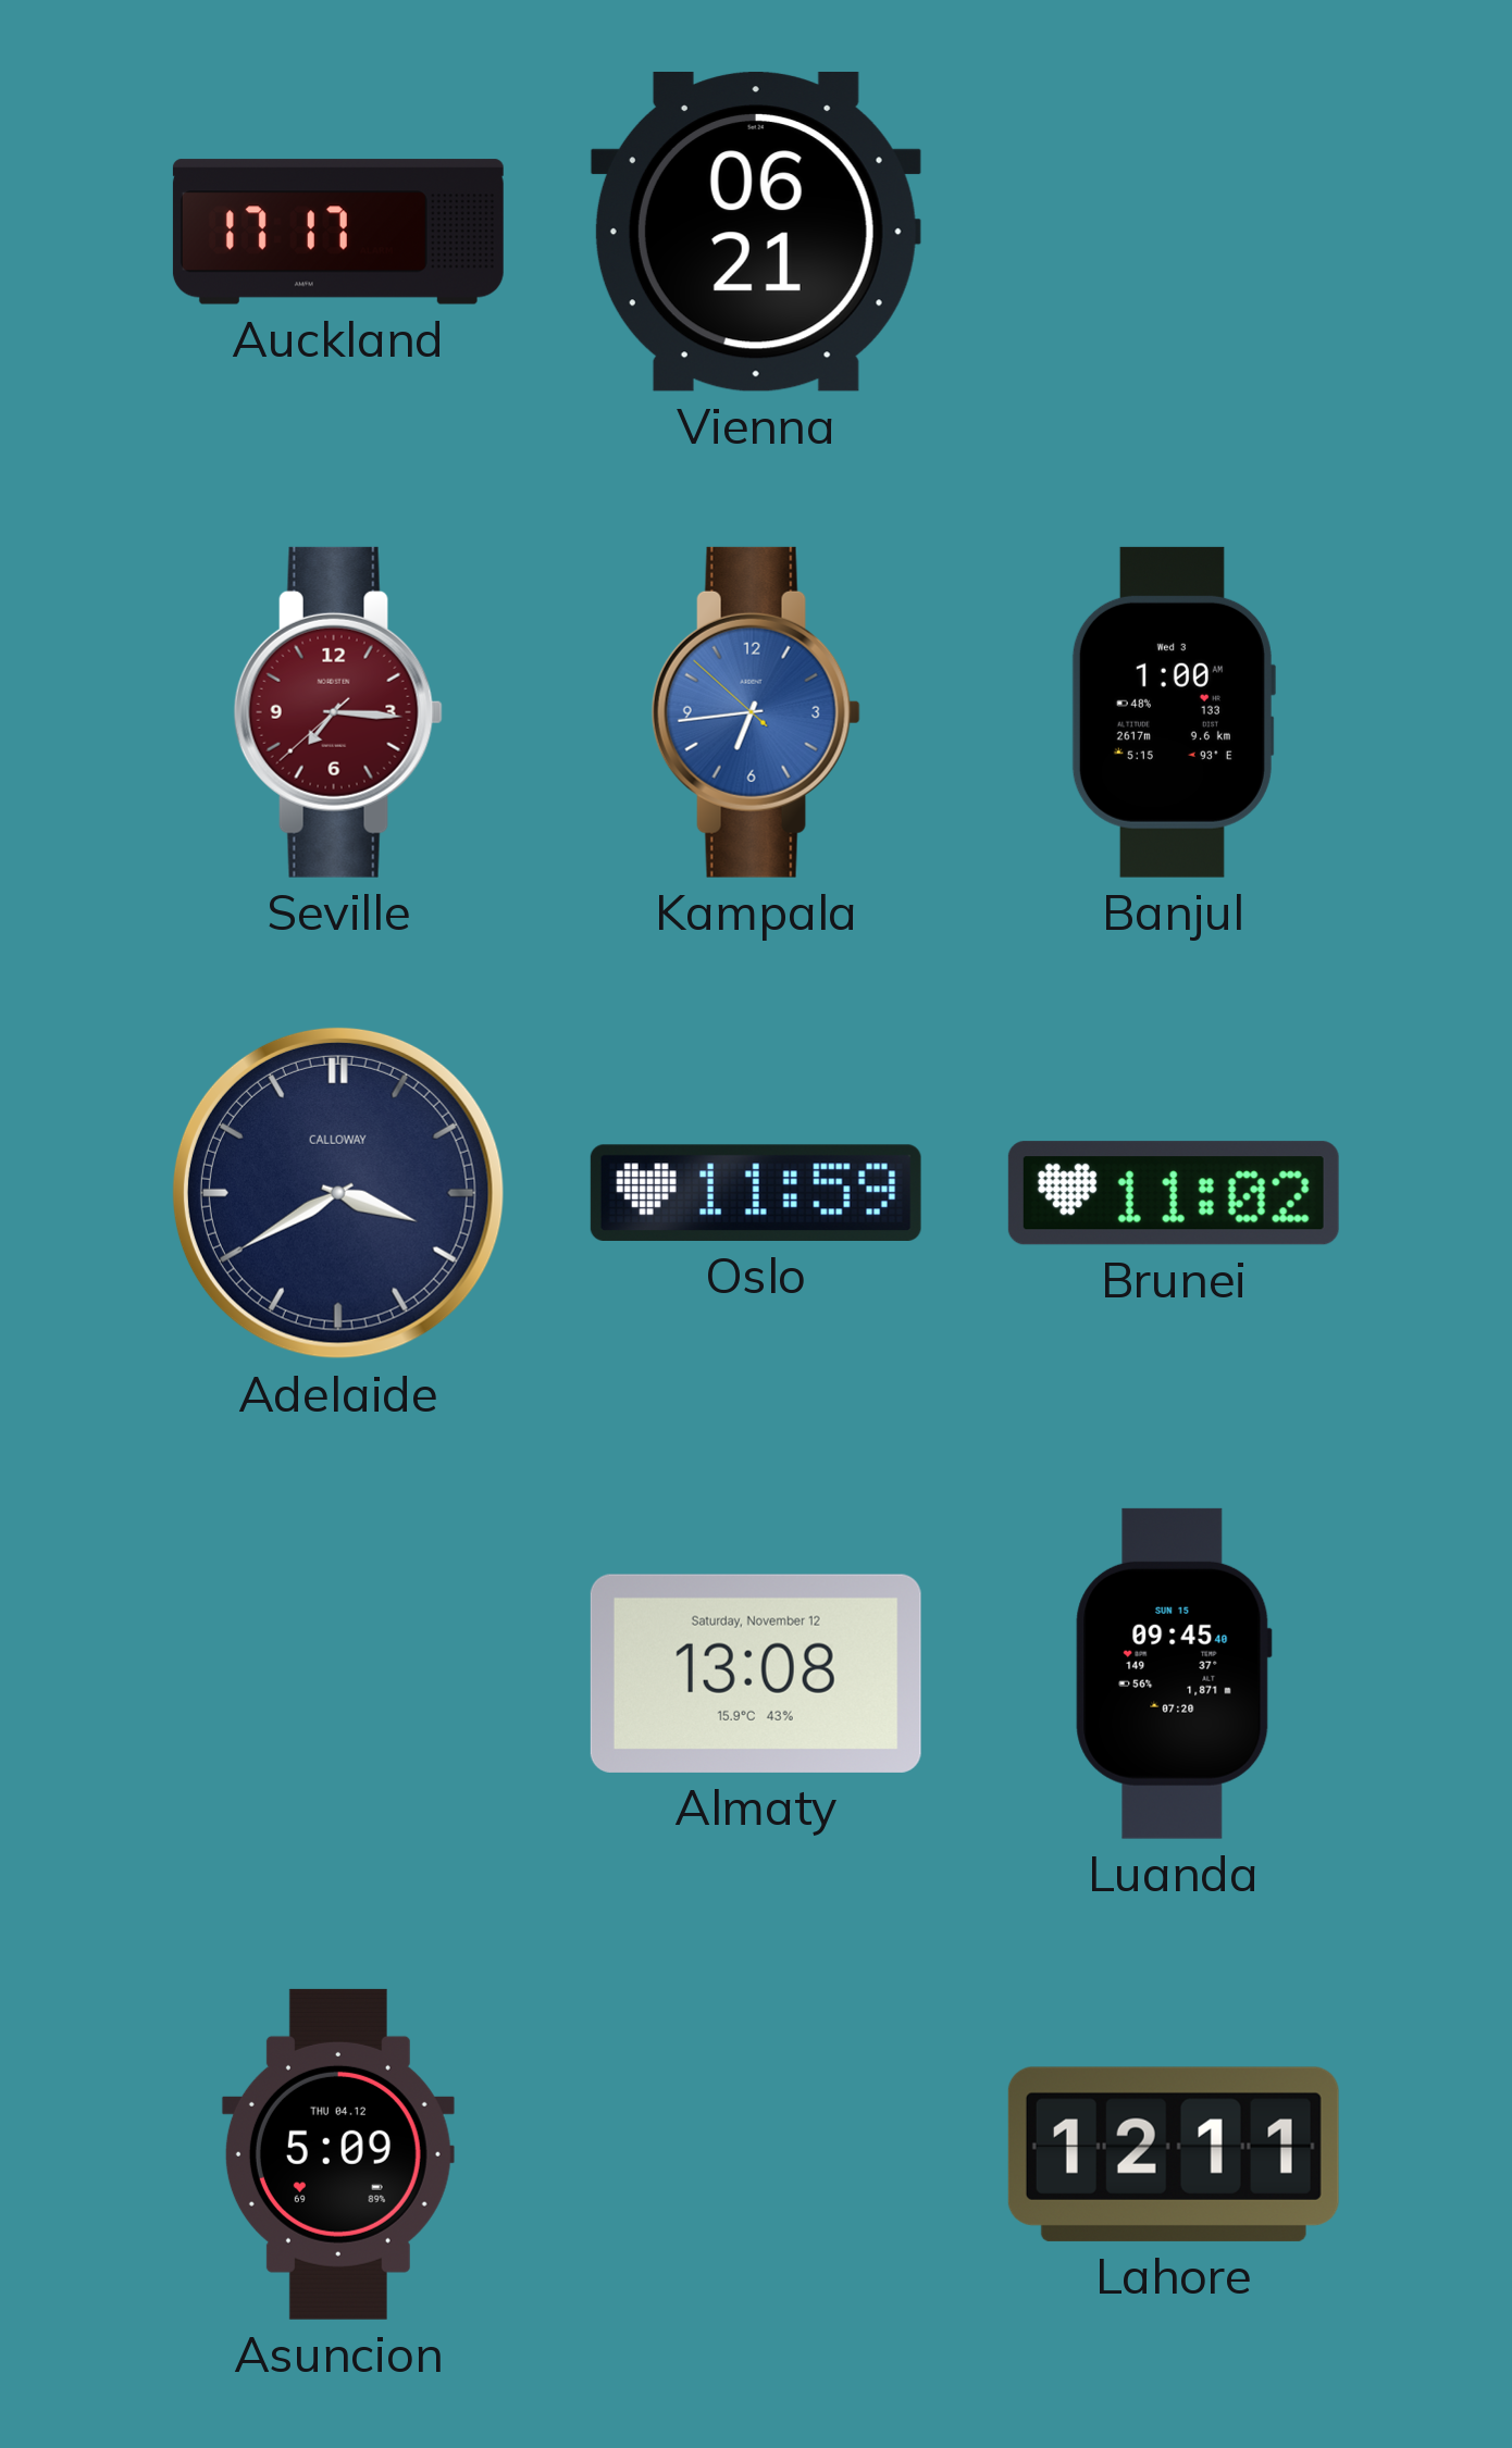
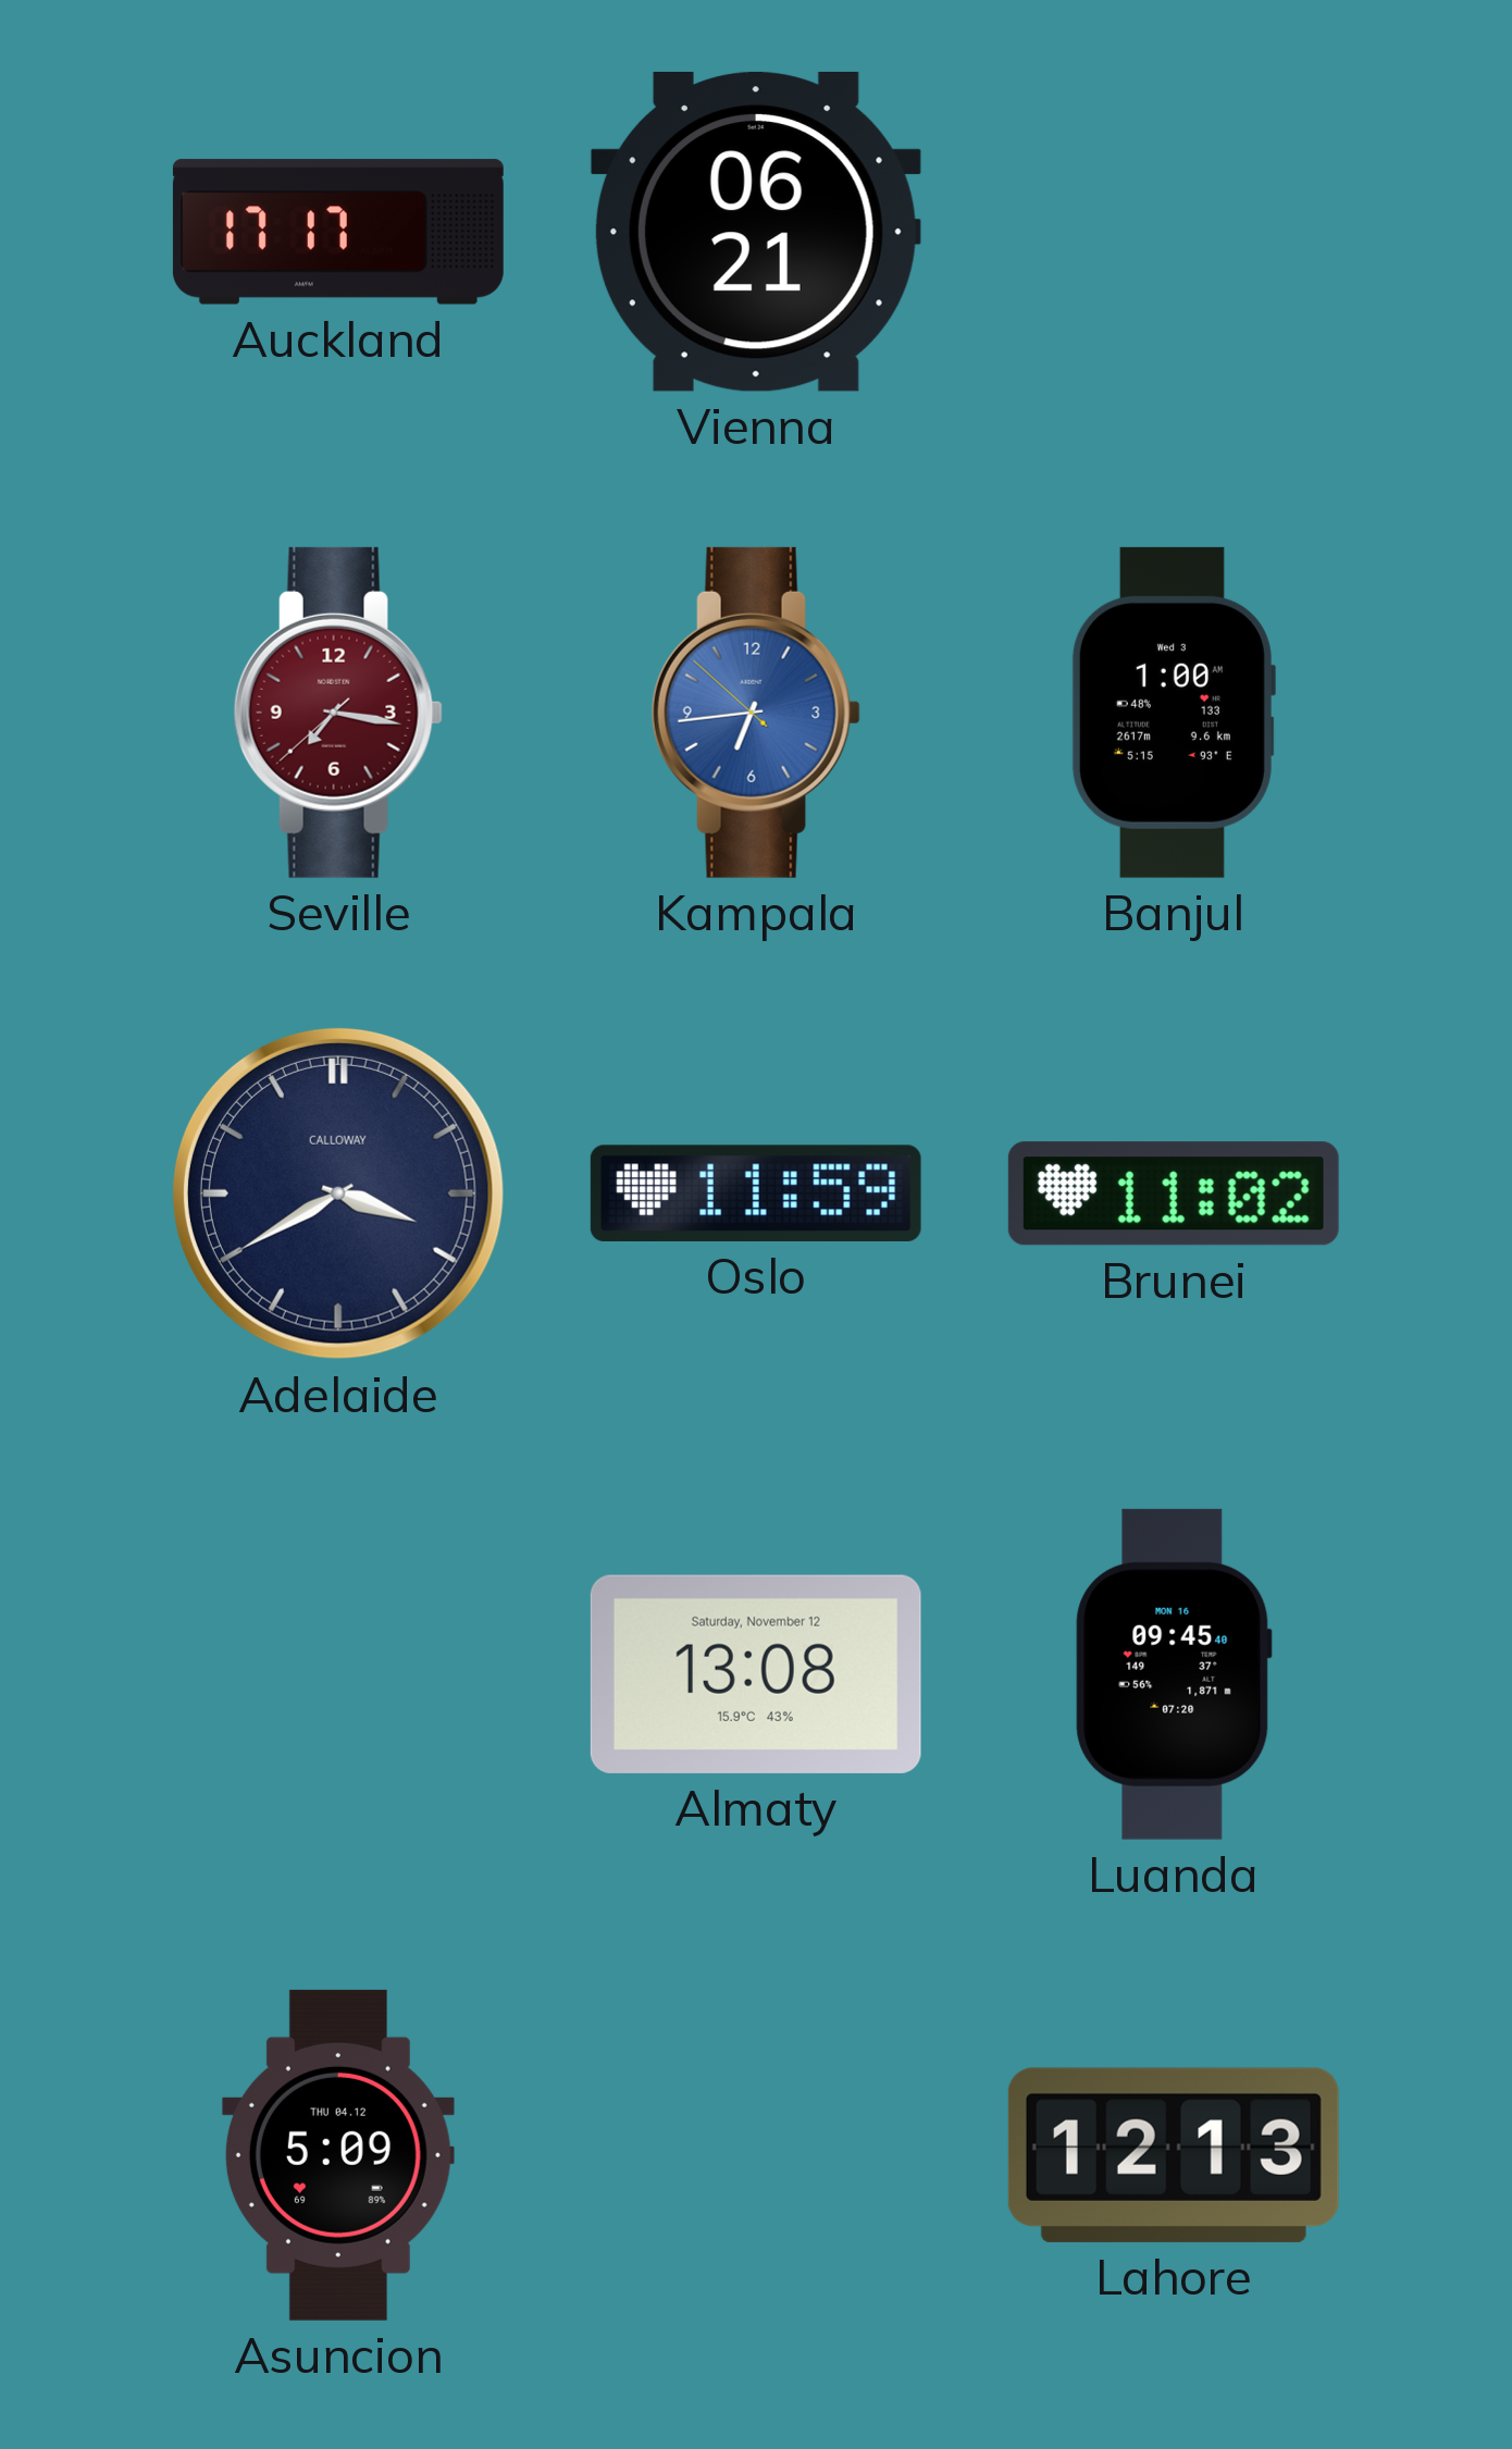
Seville: 7:15 -> 7:16 (338, 713)
Luanda date: SUN 15 -> MON 16 (1174, 1674)
Lahore: 12:11 -> 12:13 (1174, 2155)
